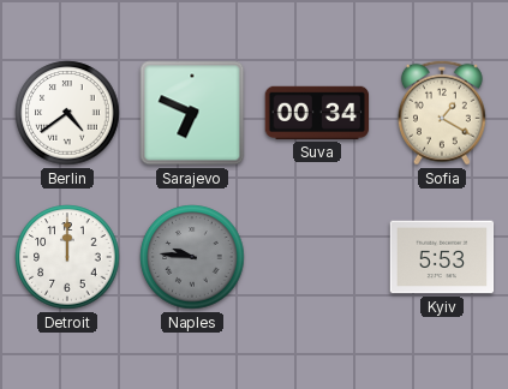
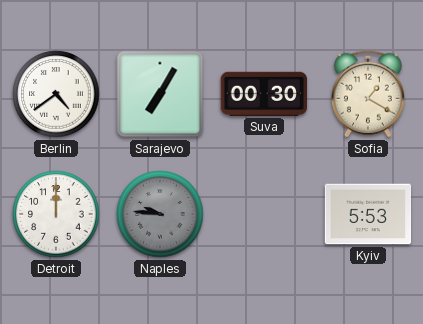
Sarajevo: 6:49 -> 7:05 (160, 94)
Suva: 00:34 -> 00:30 (264, 94)
